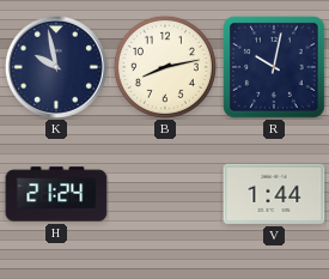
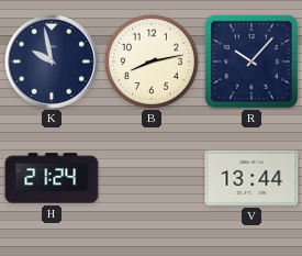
R: 10:02 -> 10:07 (251, 62)
V: 1:44 -> 13:44 (251, 178)
